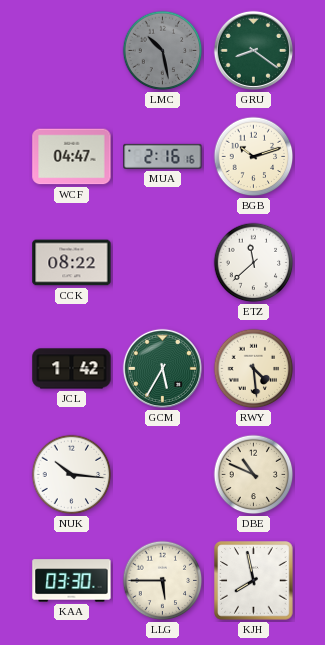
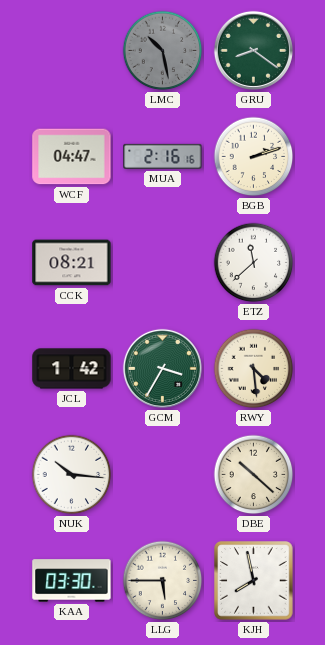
BGB: 10:12 -> 2:12 (254, 157)
CCK: 08:22 -> 08:21 (72, 263)
GCM: 5:35 -> 3:35 (162, 368)
DBE: 10:49 -> 10:22 (254, 475)
